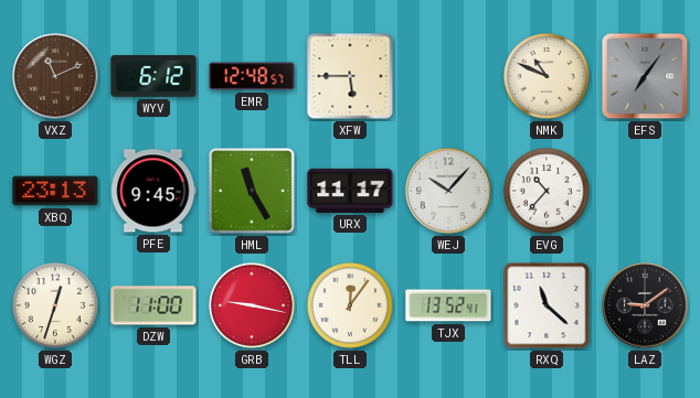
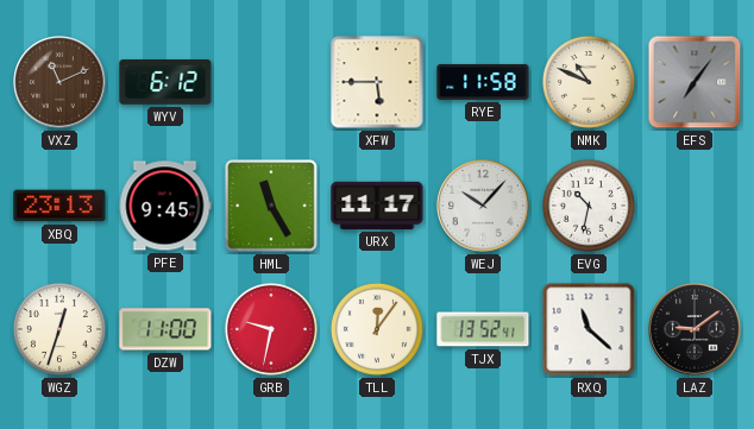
EMR: 12:48 -> none (252, 76)
RYE: none -> 11:58 (483, 82)
EVG: 10:37 -> 10:32 (589, 206)
GRB: 9:17 -> 9:32 (271, 329)
